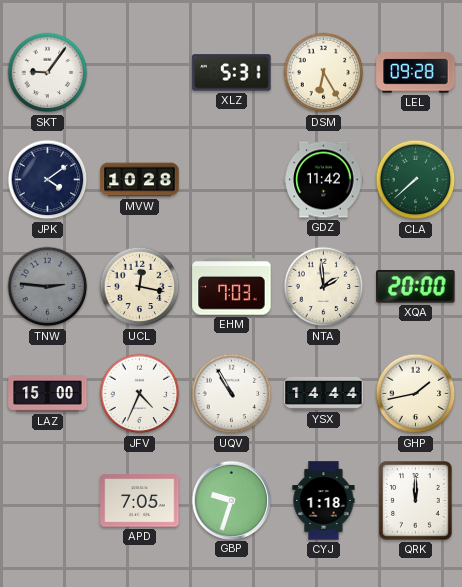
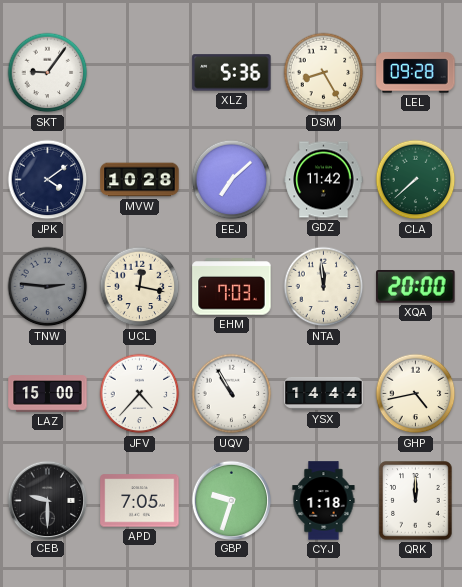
XLZ: 5:31 -> 5:36 (232, 73)
DSM: 6:25 -> 8:25 (324, 73)
EEJ: none -> 7:08 (232, 180)
NTA: 1:59 -> 11:59 (324, 287)
JFV: 4:34 -> 4:37 (140, 394)
GHP: 1:43 -> 4:43 (416, 394)
CEB: none -> 9:30 (48, 500)
